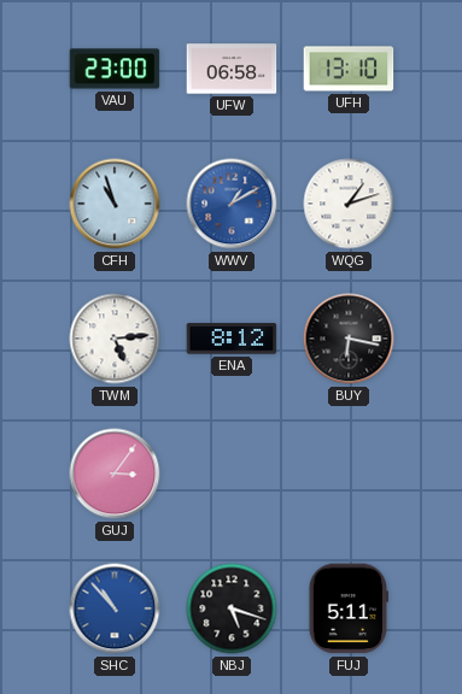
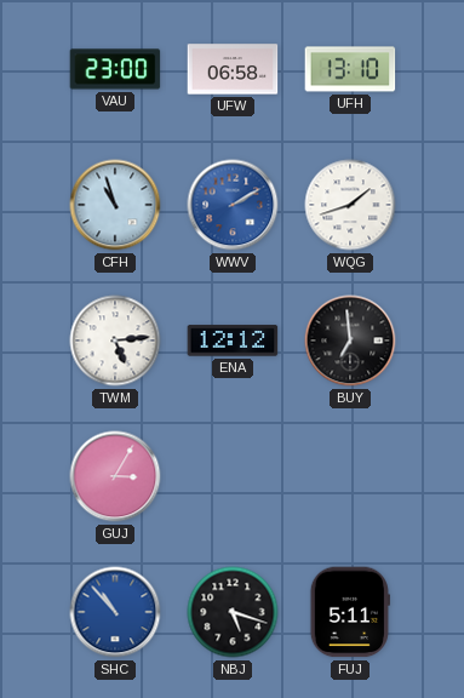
WWV: 1:10 -> 2:10 (233, 205)
WQG: 1:12 -> 1:42 (350, 205)
ENA: 8:12 -> 12:12 (233, 341)
BUY: 6:17 -> 6:59 (350, 341)
GUJ: 3:06 -> 3:05 (115, 476)
